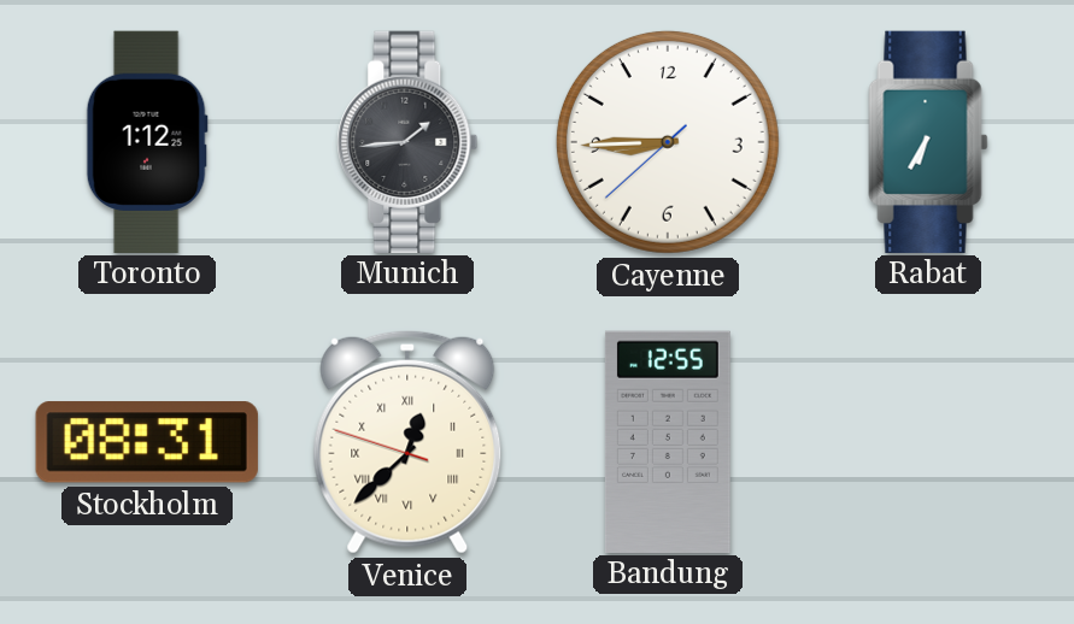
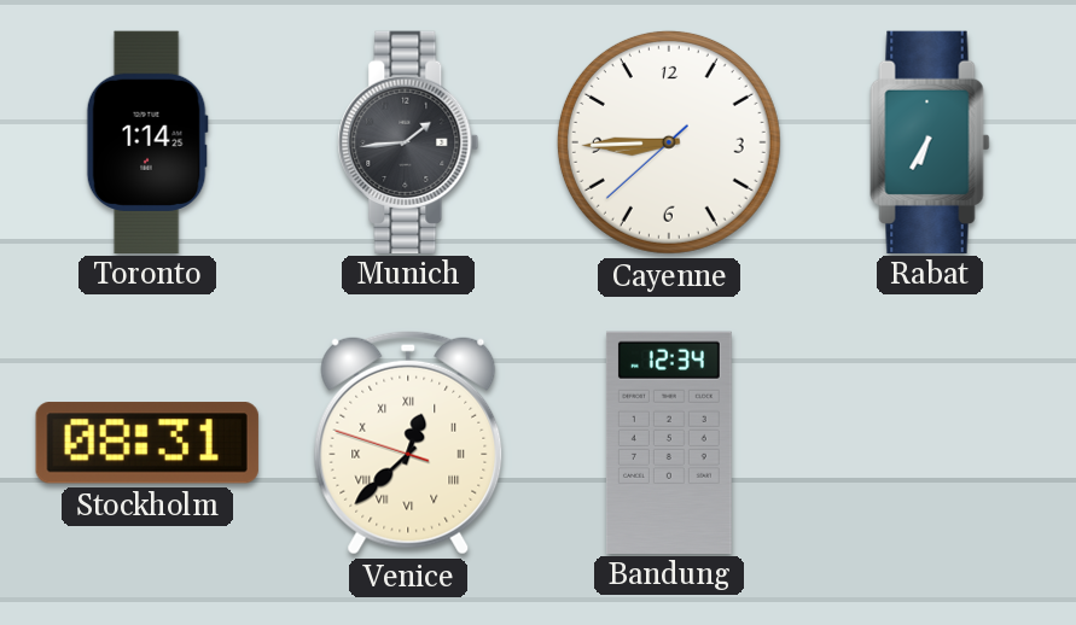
Toronto: 1:12 -> 1:14 (147, 141)
Bandung: 12:55 -> 12:34 (669, 442)
